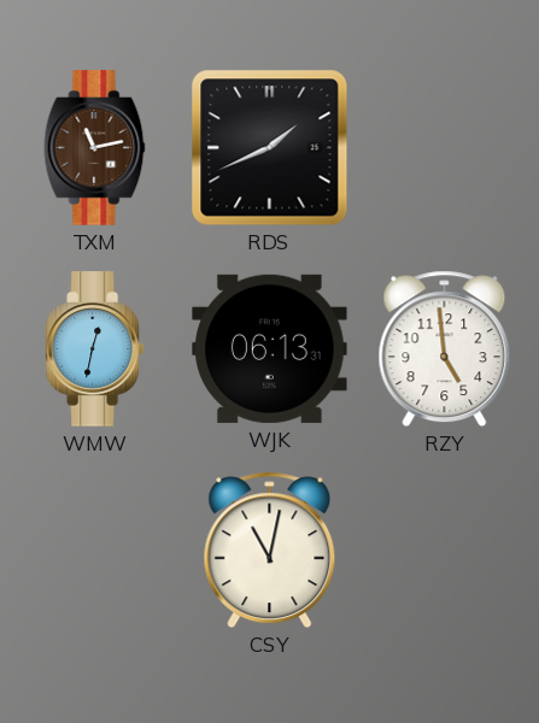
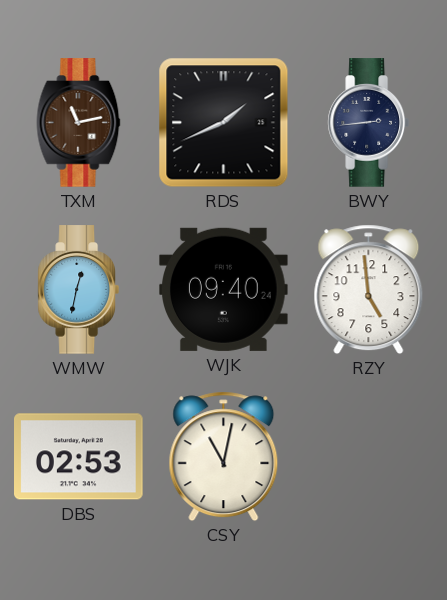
BWY: none -> 2:44 (368, 123)
WJK: 06:13 -> 09:40 (224, 289)
DBS: none -> 02:53 (79, 457)
